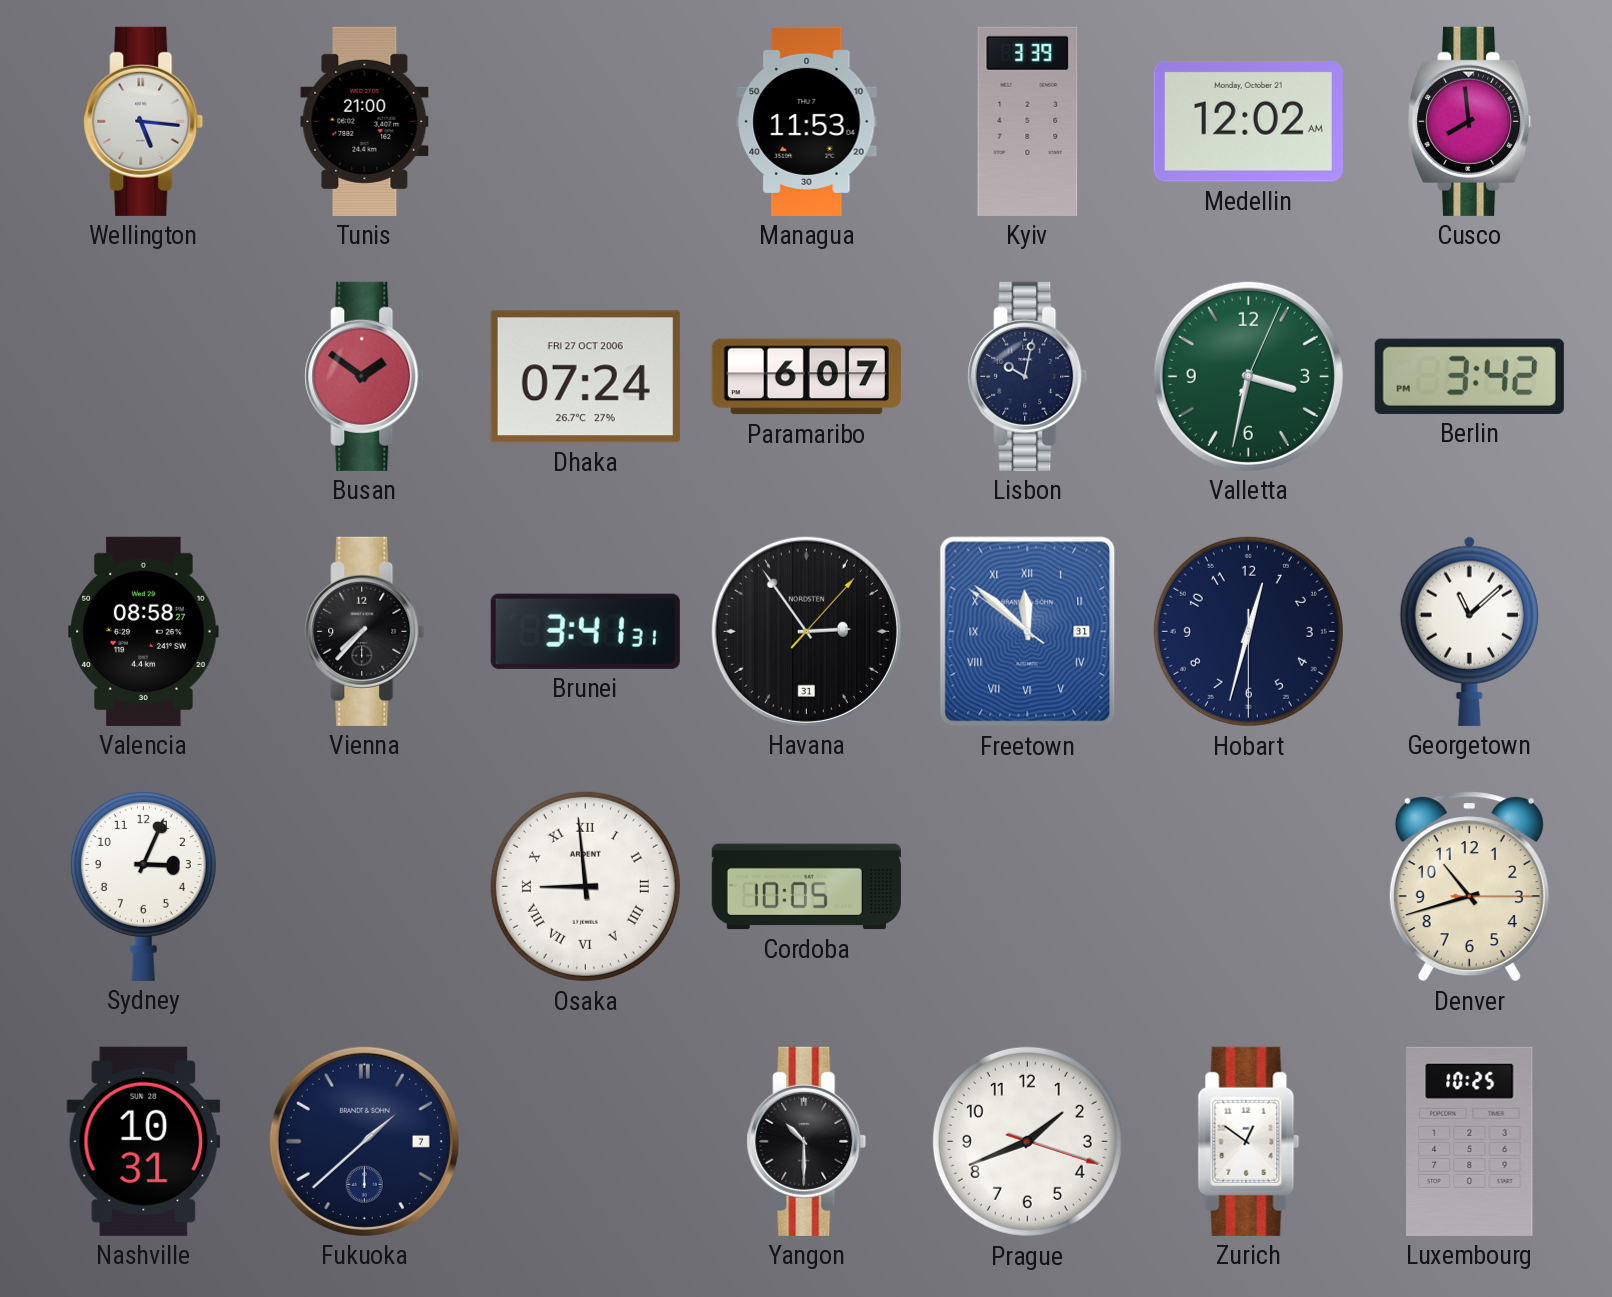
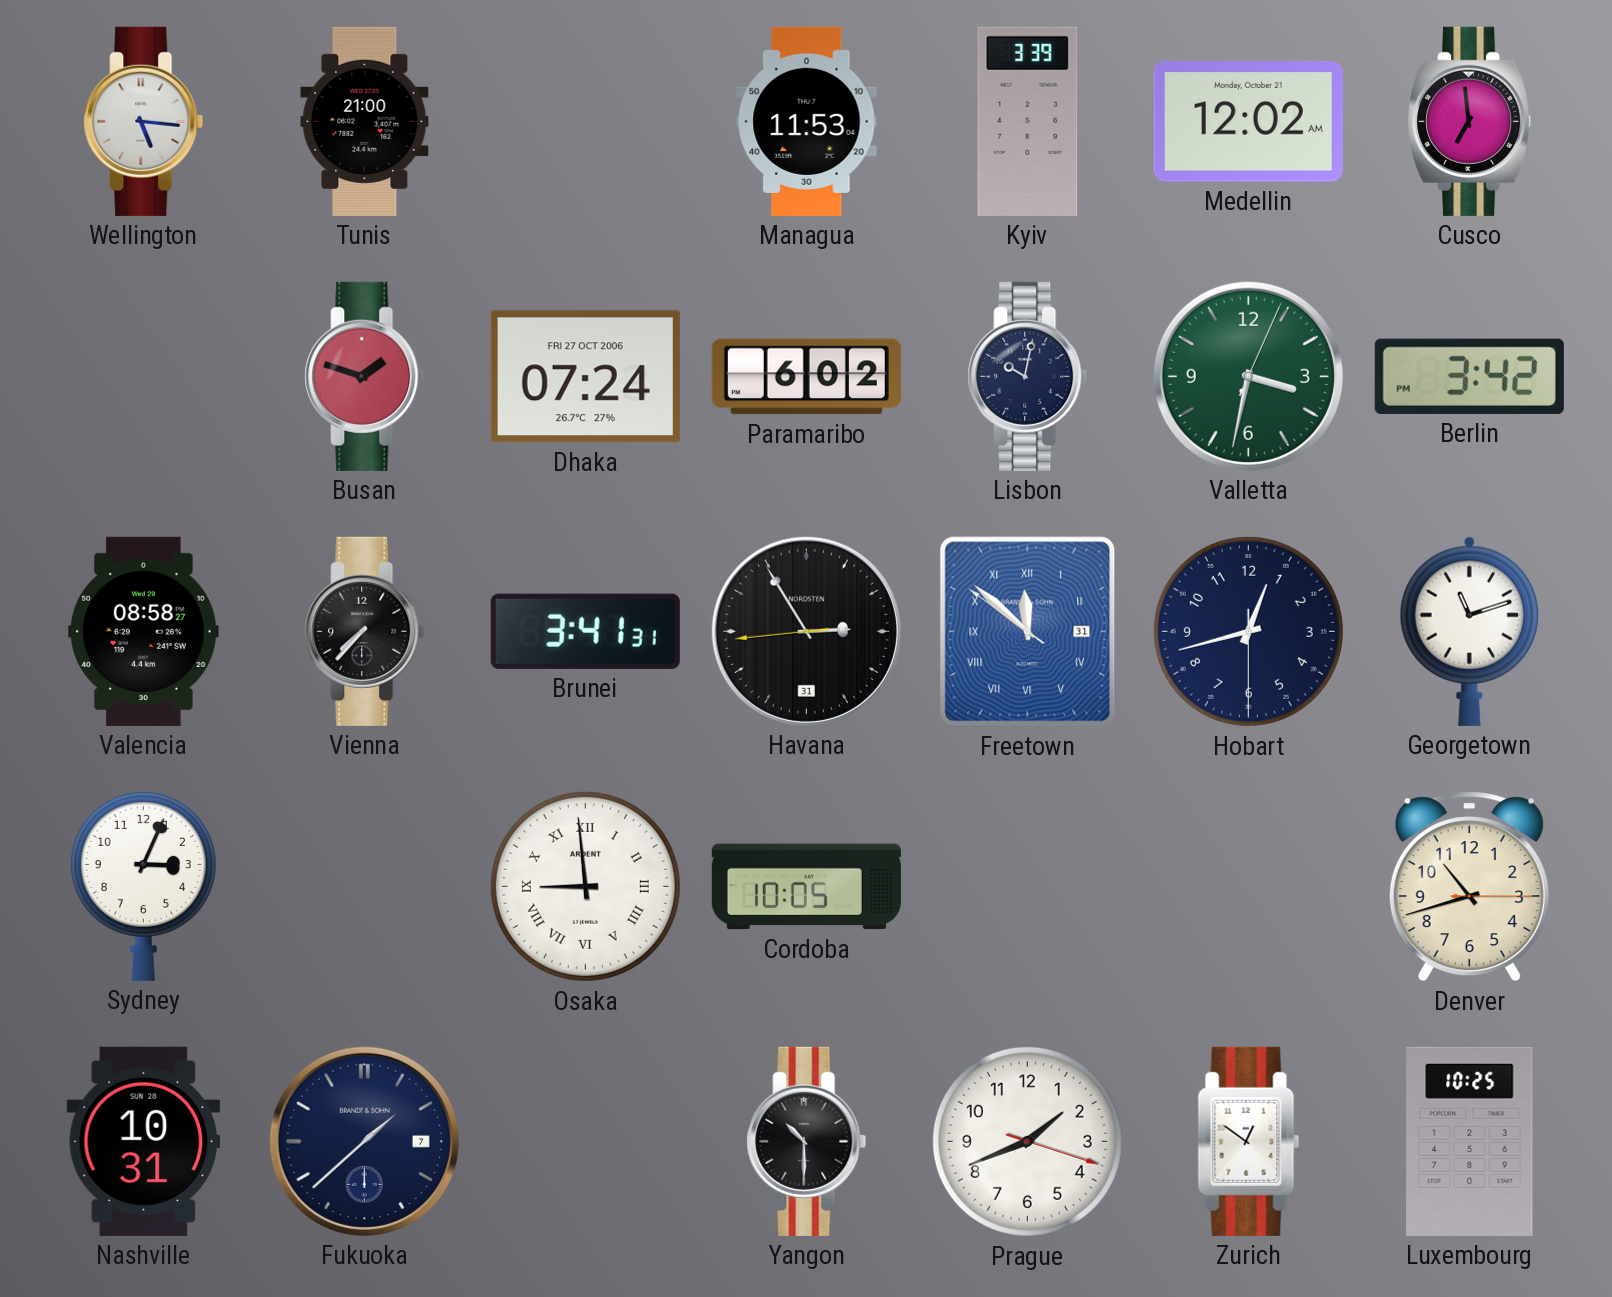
Cusco: 7:59 -> 6:59 (1470, 121)
Busan: 1:51 -> 1:48 (365, 376)
Paramaribo: 6:07 -> 6:02 (806, 377)
Havana: 2:54:07 -> 2:54:44 (806, 631)
Hobart: 12:32 -> 12:42 (1248, 631)
Georgetown: 11:08 -> 11:12 (1469, 631)
